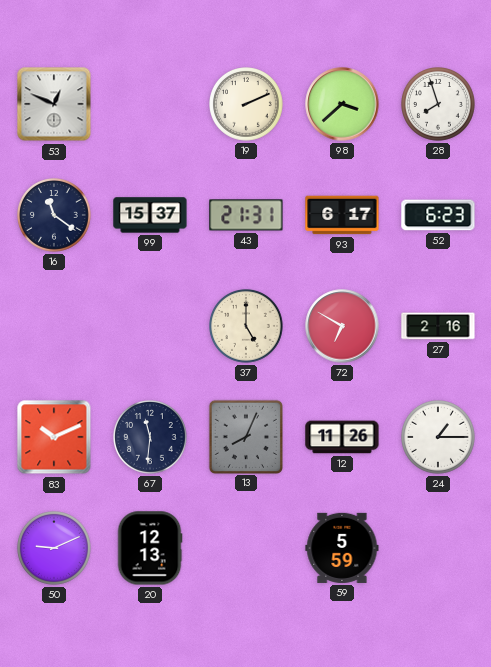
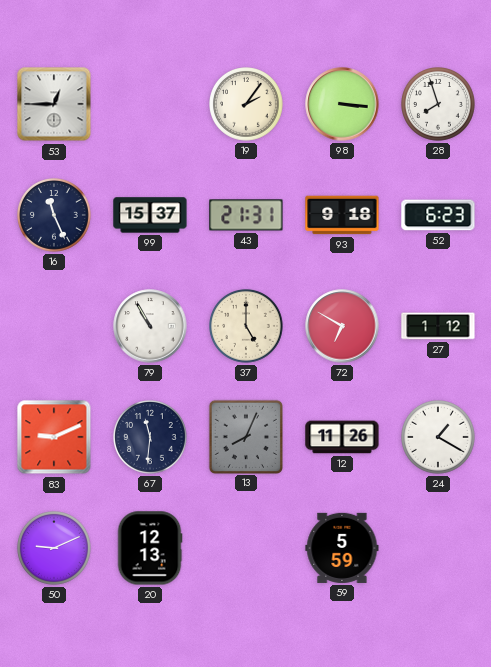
53: 12:49 -> 12:45 (54, 104)
19: 2:11 -> 2:06 (247, 105)
98: 3:38 -> 3:16 (342, 104)
16: 11:21 -> 11:26 (55, 216)
93: 6:17 -> 9:18 (342, 215)
79: none -> 10:55 (150, 326)
27: 2:16 -> 1:12 (438, 326)
83: 10:11 -> 9:11 (54, 437)
24: 1:15 -> 1:20 (439, 438)
